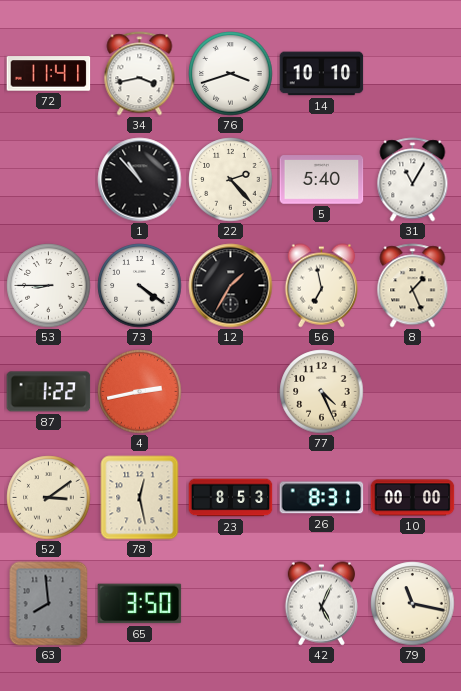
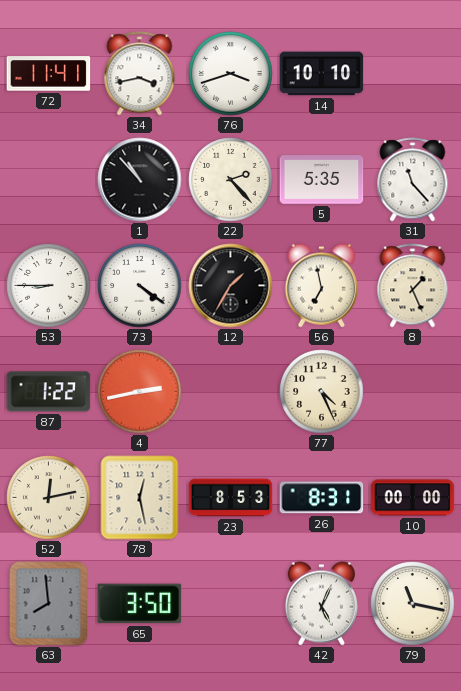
5: 5:40 -> 5:35 (322, 180)
31: 11:05 -> 11:23 (413, 180)
52: 3:09 -> 12:13 (49, 498)
